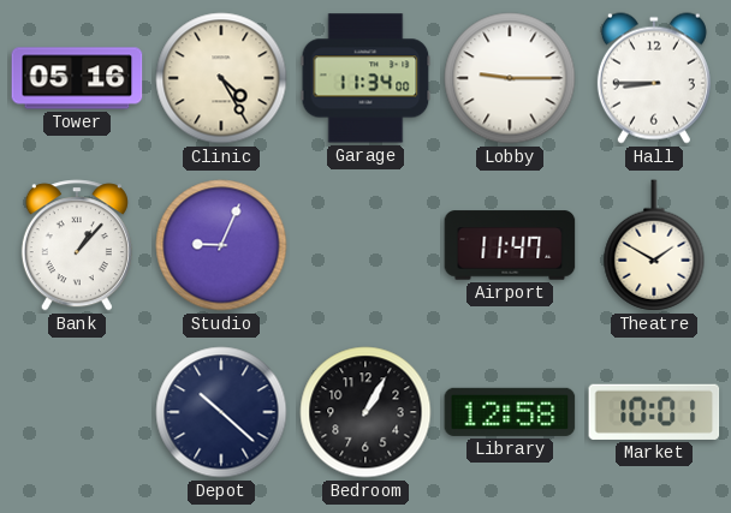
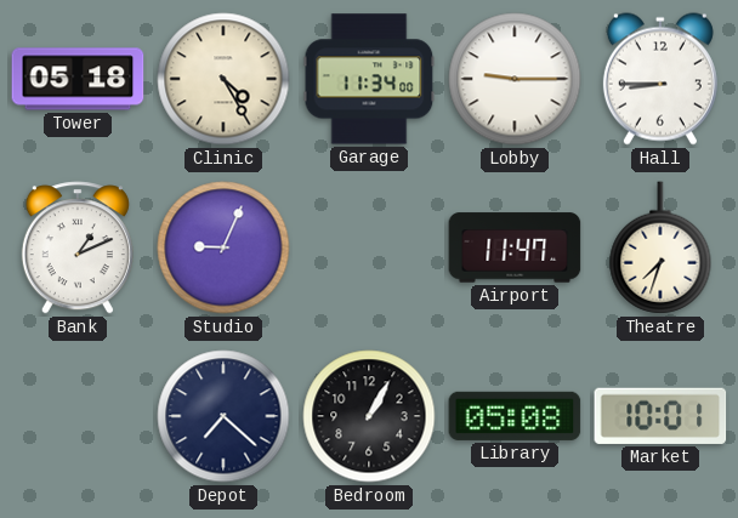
Tower: 05:16 -> 05:18 (78, 79)
Bank: 1:07 -> 1:11 (78, 247)
Theatre: 1:50 -> 7:33 (660, 247)
Depot: 10:22 -> 7:22 (223, 416)
Library: 12:58 -> 05:08 (515, 416)
